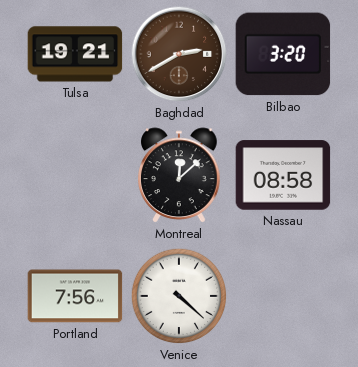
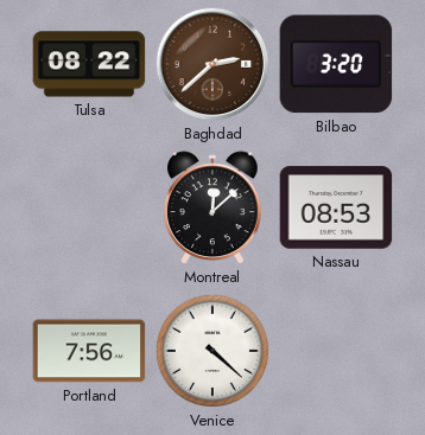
Tulsa: 19:21 -> 08:22 (89, 64)
Baghdad: 2:40 -> 2:38 (213, 64)
Nassau: 08:58 -> 08:53 (336, 207)
